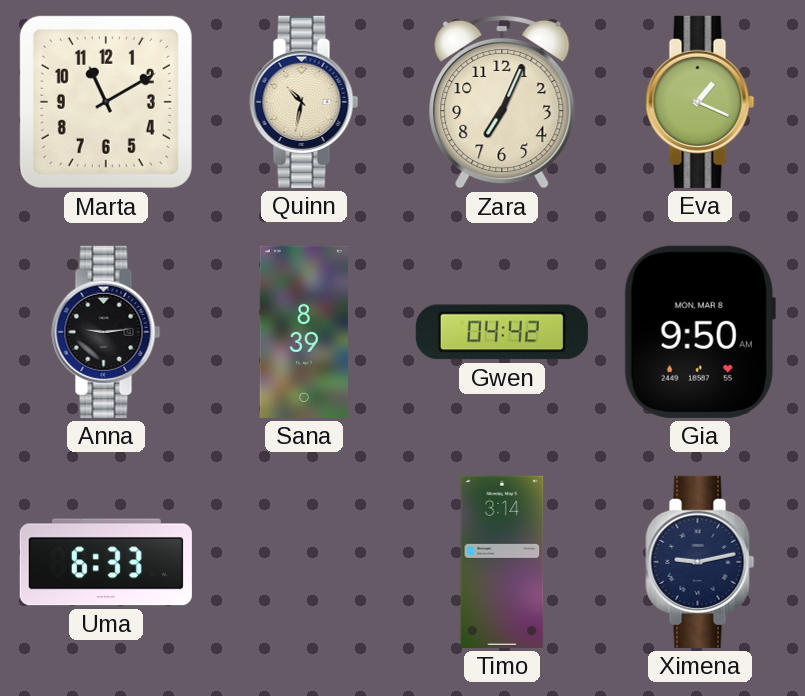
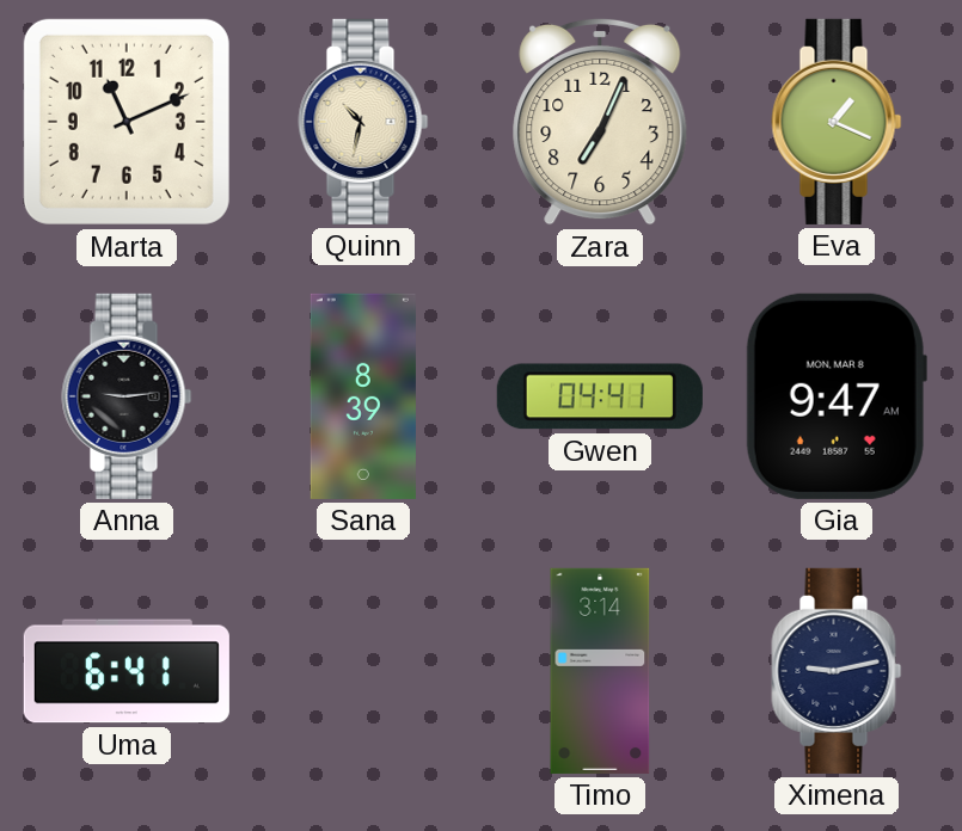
Marta: 11:10 -> 11:11 (127, 122)
Gwen: 04:42 -> 04:41 (600, 396)
Gia: 9:50 -> 9:47 (837, 396)
Uma: 6:33 -> 6:41 (127, 671)
